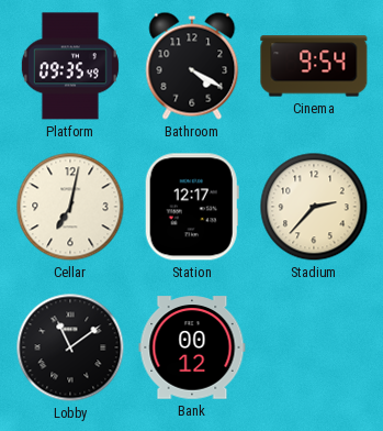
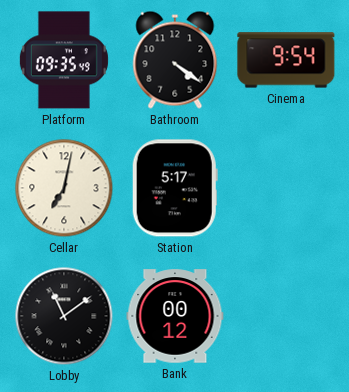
Bathroom: 4:20 -> 4:21 (175, 60)
Station: 12:17 -> 5:17 (175, 188)
Stadium: 2:37 -> none (314, 207)
